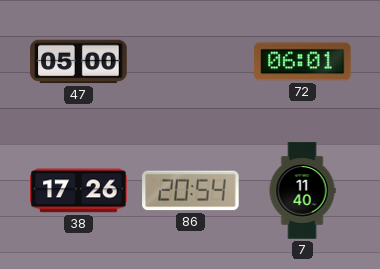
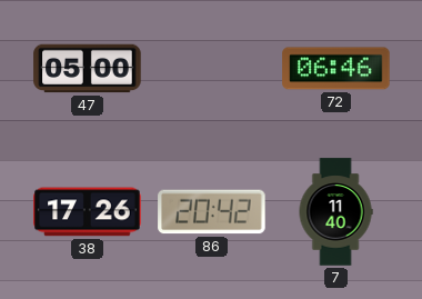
72: 06:01 -> 06:46 (336, 69)
86: 20:54 -> 20:42 (212, 212)
